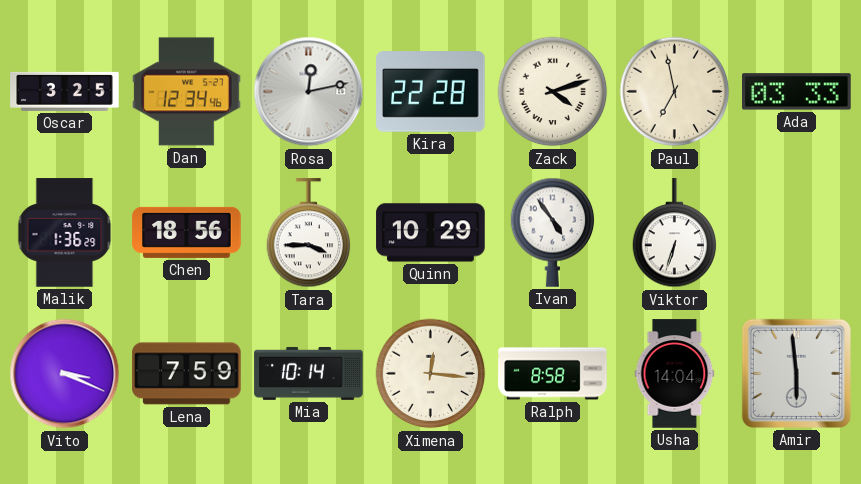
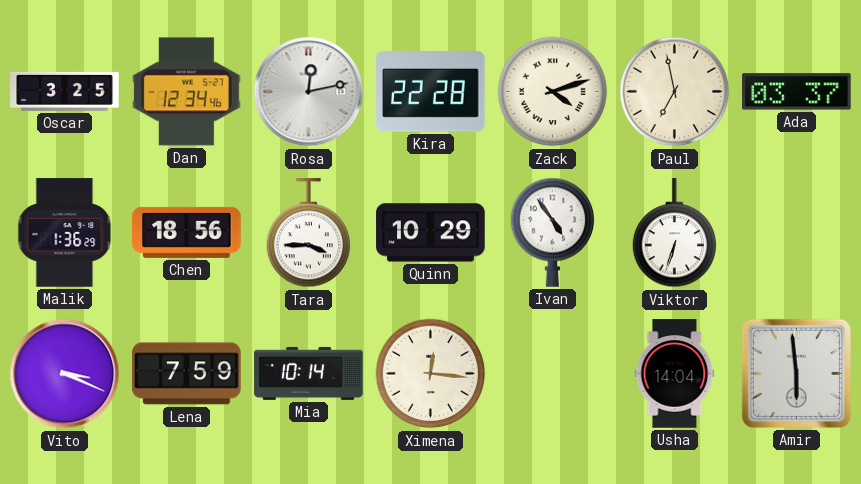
Ada: 03:33 -> 03:37 (797, 92)
Ralph: 8:58 -> none (553, 374)
